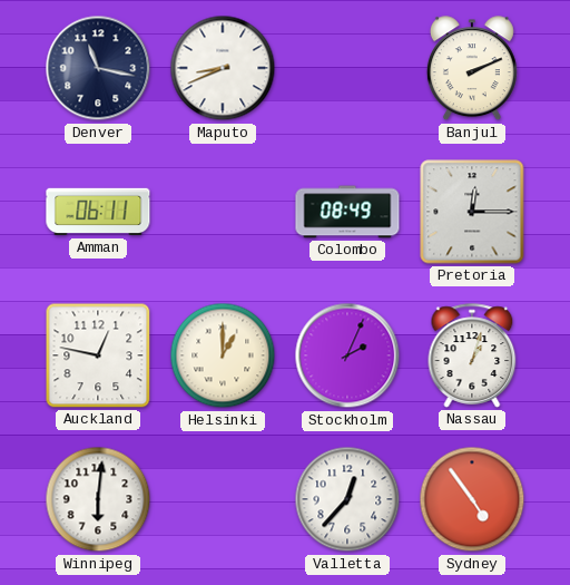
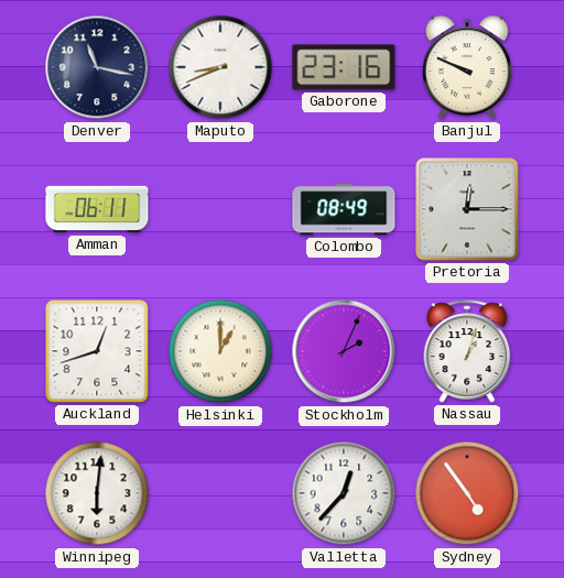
Gaborone: none -> 23:16 (344, 67)
Banjul: 2:11 -> 9:49 (467, 68)
Auckland: 12:47 -> 12:42 (97, 351)
